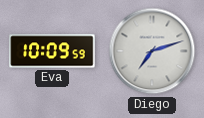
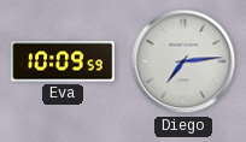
Diego: 7:12 -> 7:14 (183, 61)
